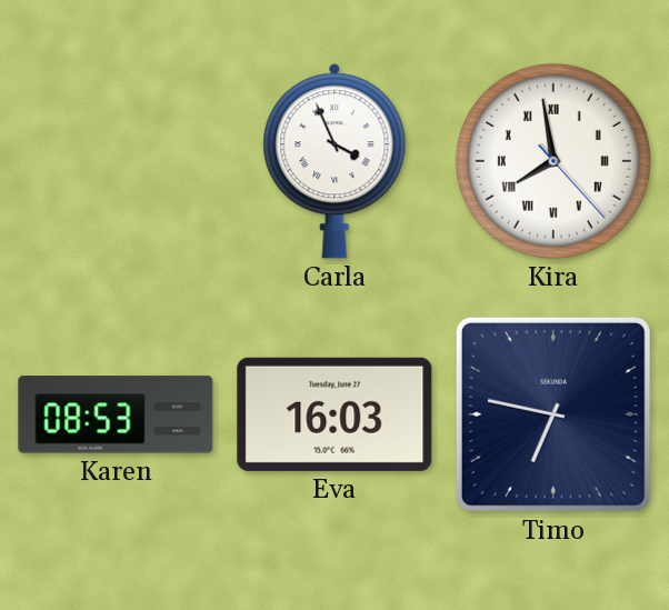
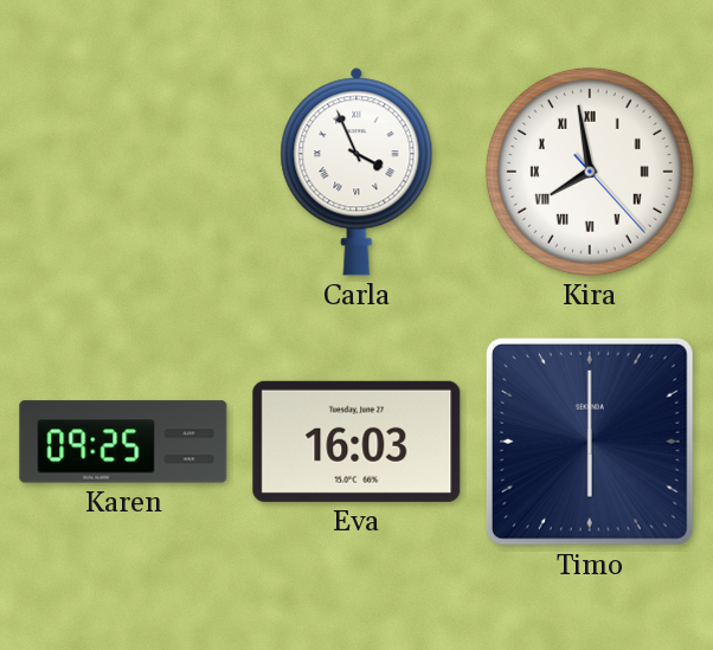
Karen: 08:53 -> 09:25 (123, 442)
Timo: 6:47 -> 6:00 (590, 442)
